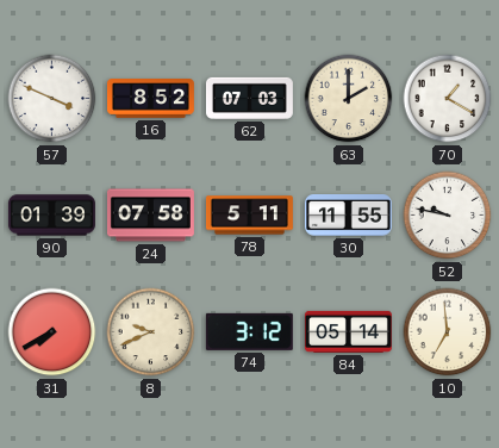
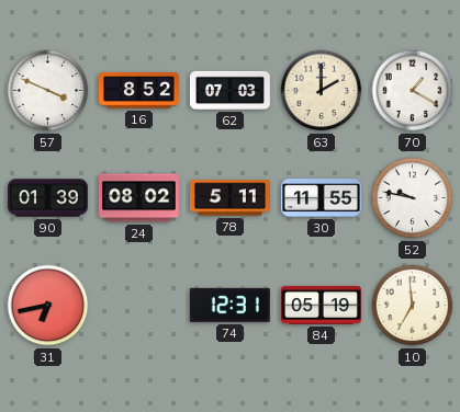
24: 07:58 -> 08:02 (138, 198)
31: 7:40 -> 6:43 (48, 306)
8: 9:41 -> none (151, 332)
74: 3:12 -> 12:31 (229, 305)
84: 05:14 -> 05:19 (321, 305)
